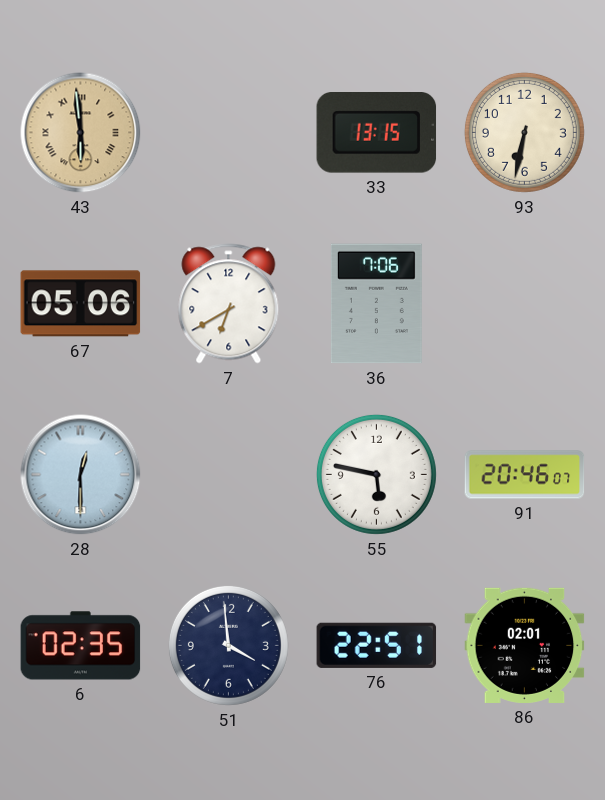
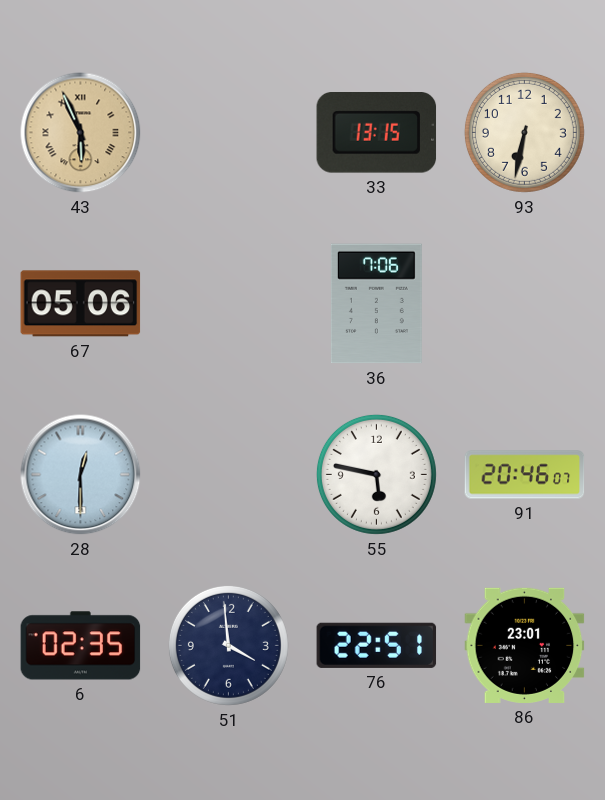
43: 5:59 -> 5:56 (81, 133)
7: 6:40 -> none (229, 304)
86: 02:01 -> 23:01 (525, 645)
